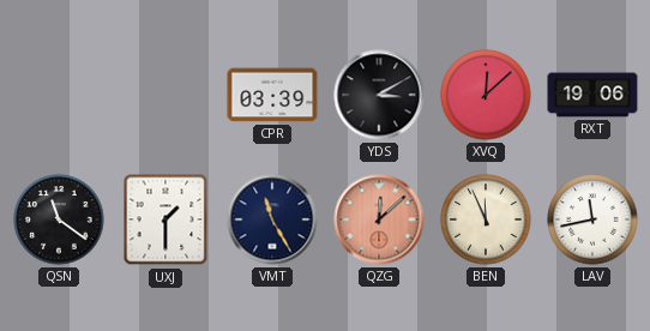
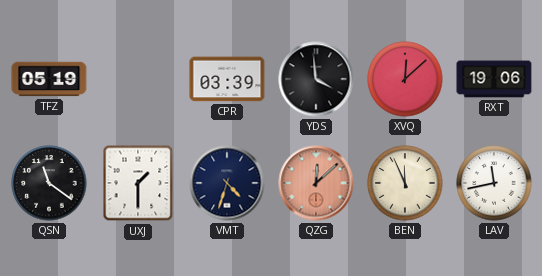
TFZ: none -> 05:19 (49, 79)
YDS: 3:10 -> 3:59 (316, 79)
VMT: 11:25 -> 4:33 (227, 183)
